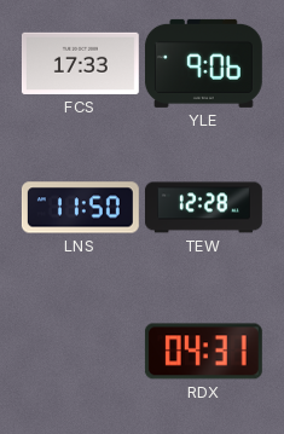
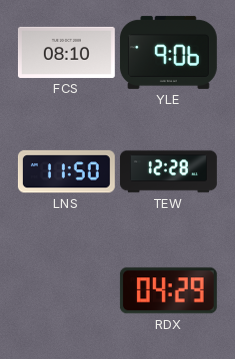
FCS: 17:33 -> 08:10 (66, 52)
RDX: 04:31 -> 04:29 (168, 291)
